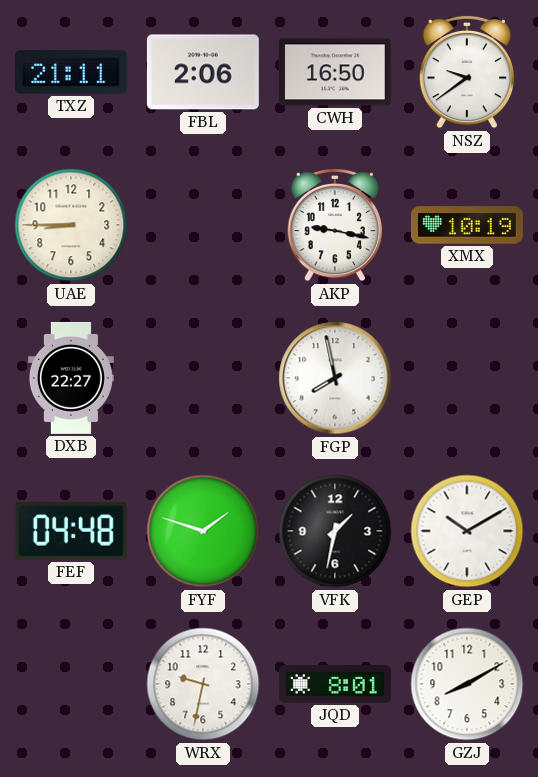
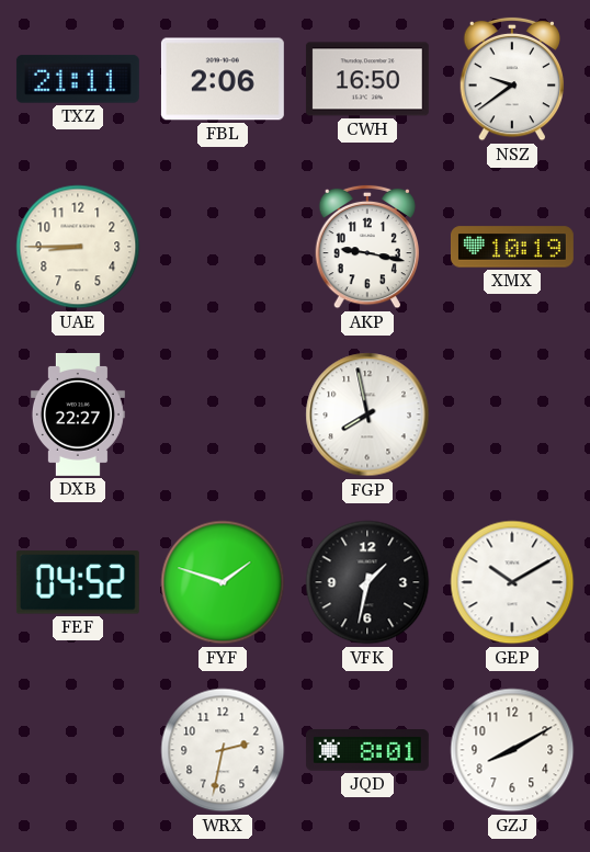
FEF: 04:48 -> 04:52 (78, 582)
WRX: 9:32 -> 2:32 (223, 750)
